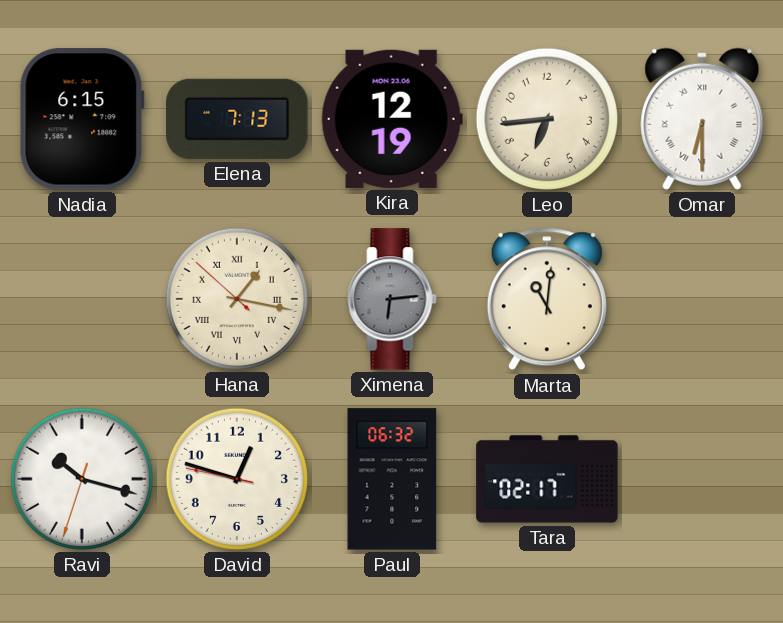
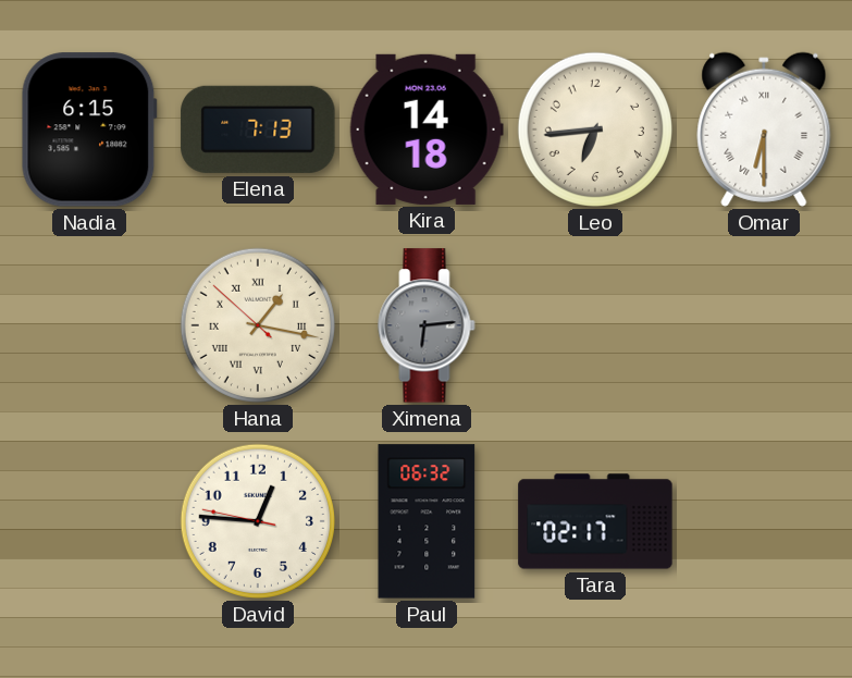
Kira: 12:19 -> 14:18 (427, 130)
Marta: 11:01 -> none (547, 299)
Ravi: 10:17 -> none (82, 479)
David: 12:47 -> 12:45 (258, 521)
